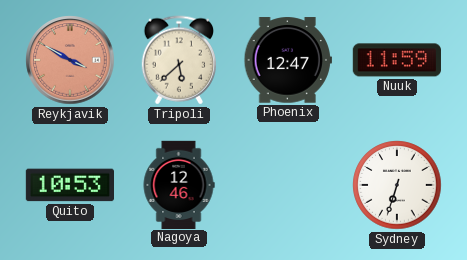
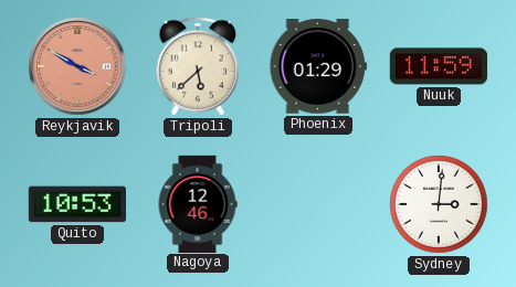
Phoenix: 12:47 -> 01:29 (318, 66)
Sydney: 6:33 -> 3:01 (439, 204)
